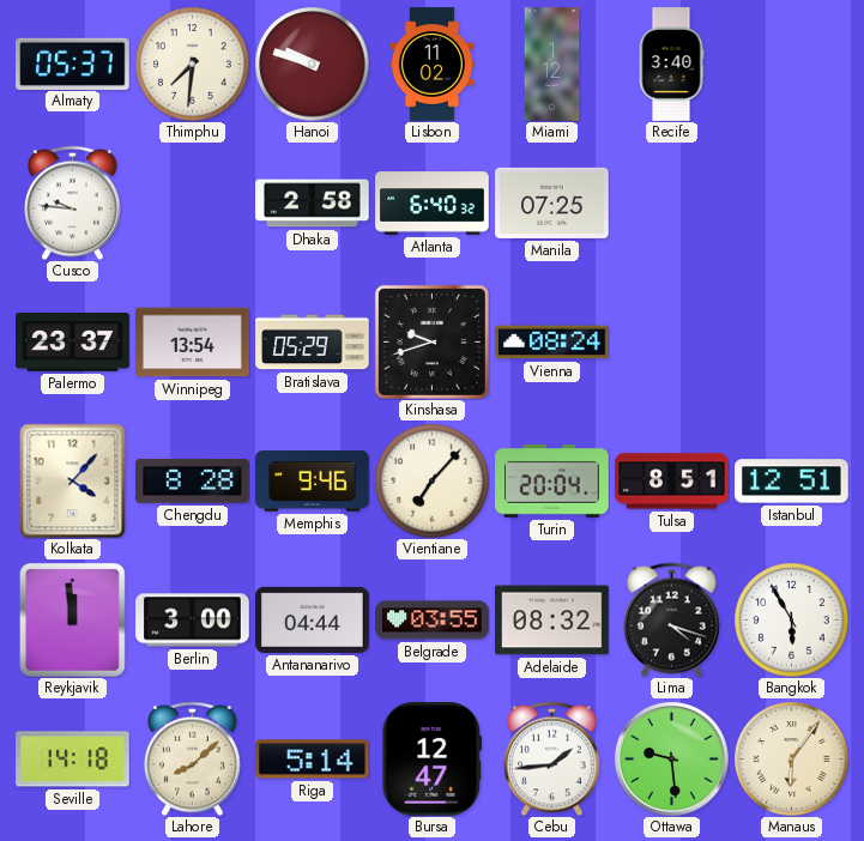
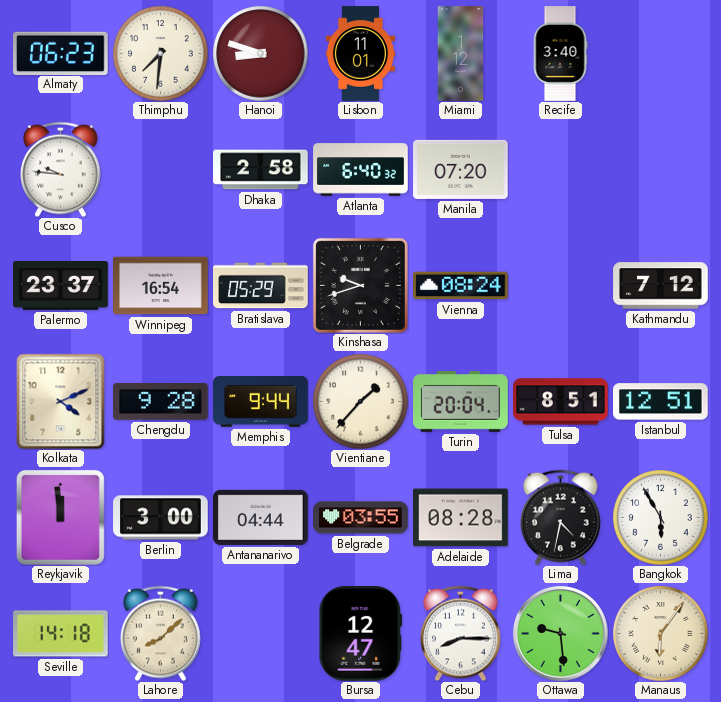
Almaty: 05:37 -> 06:23 (61, 53)
Hanoi: 9:48 -> 8:48 (260, 53)
Lisbon: 11:02 -> 11:01 (360, 54)
Manila: 07:25 -> 07:20 (461, 169)
Winnipeg: 13:54 -> 16:54 (161, 286)
Kathmandu: none -> 7:12 (661, 286)
Kolkata: 4:07 -> 4:11 (61, 401)
Chengdu: 8:28 -> 9:28 (161, 402)
Memphis: 9:46 -> 9:44 (261, 402)
Vientiane: 7:07 -> 1:37 (360, 401)
Adelaide: 08:32 -> 08:28 (461, 518)
Lima: 4:18 -> 4:32 (561, 517)
Riga: 5:14 -> none (313, 760)
Cebu: 1:44 -> 8:15 (461, 633)
